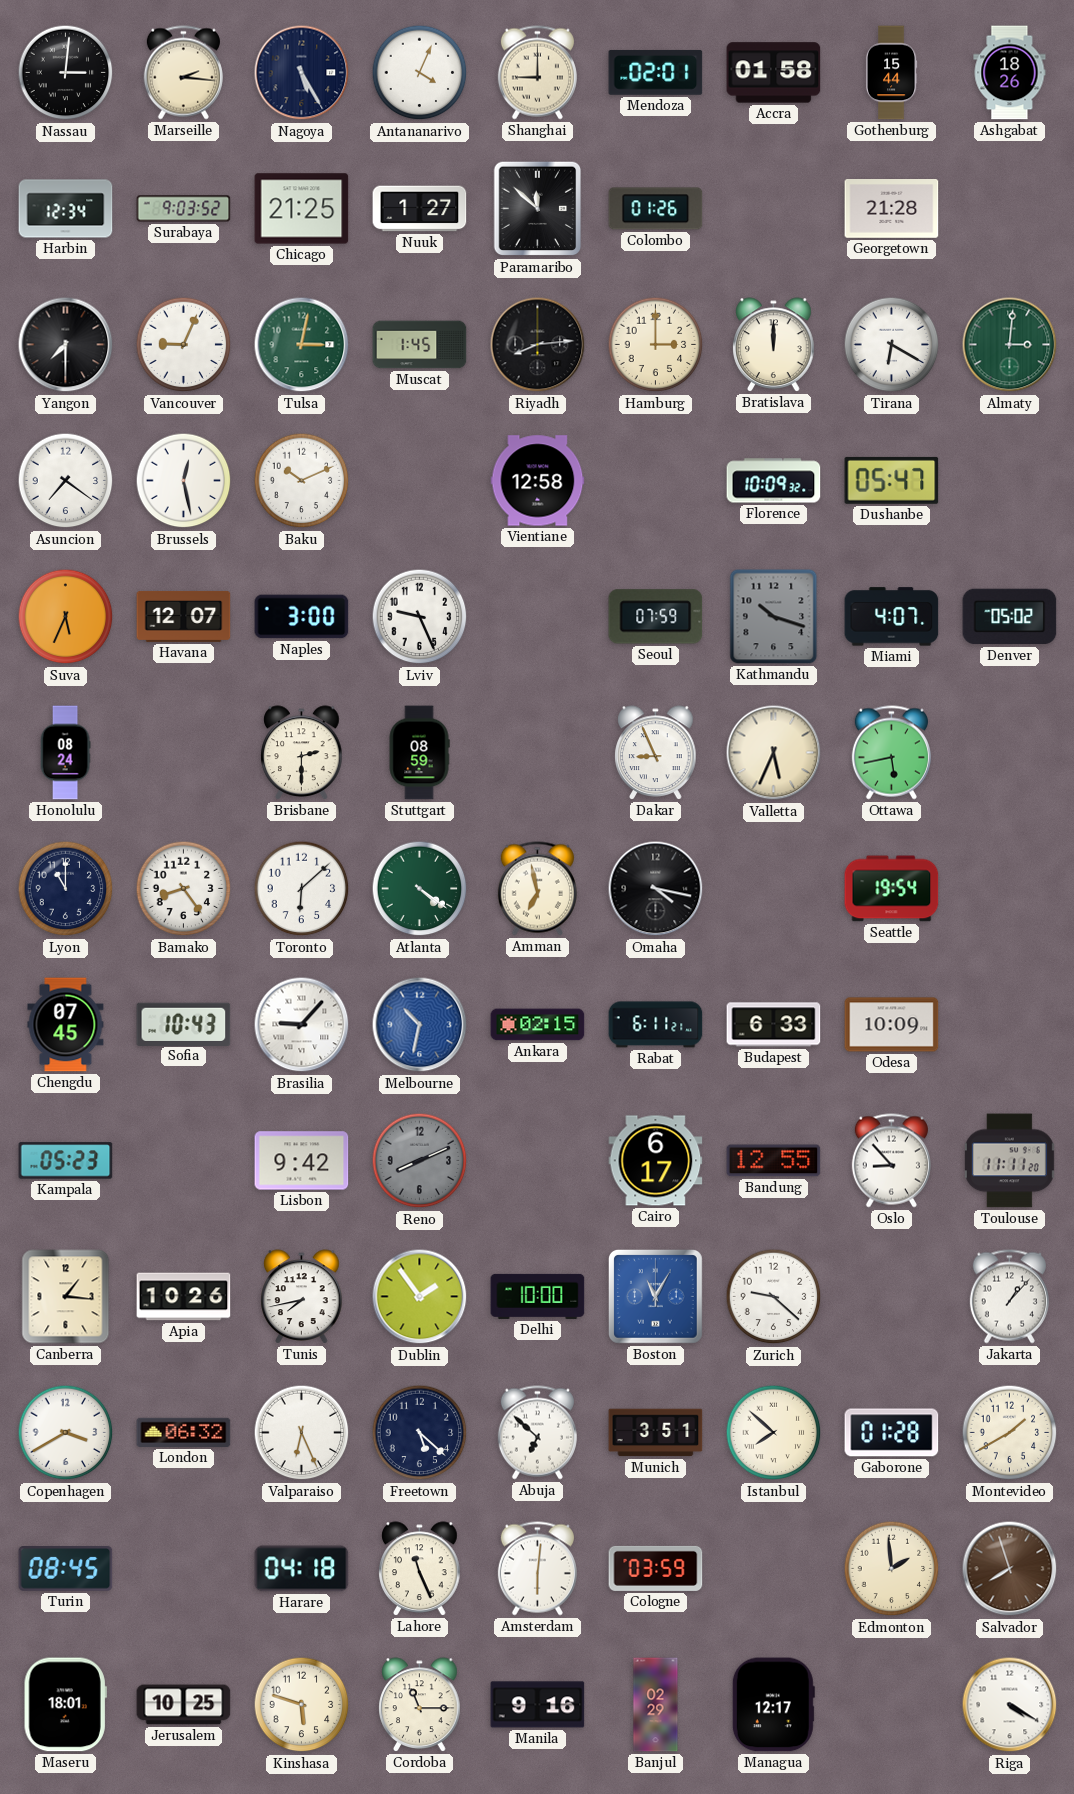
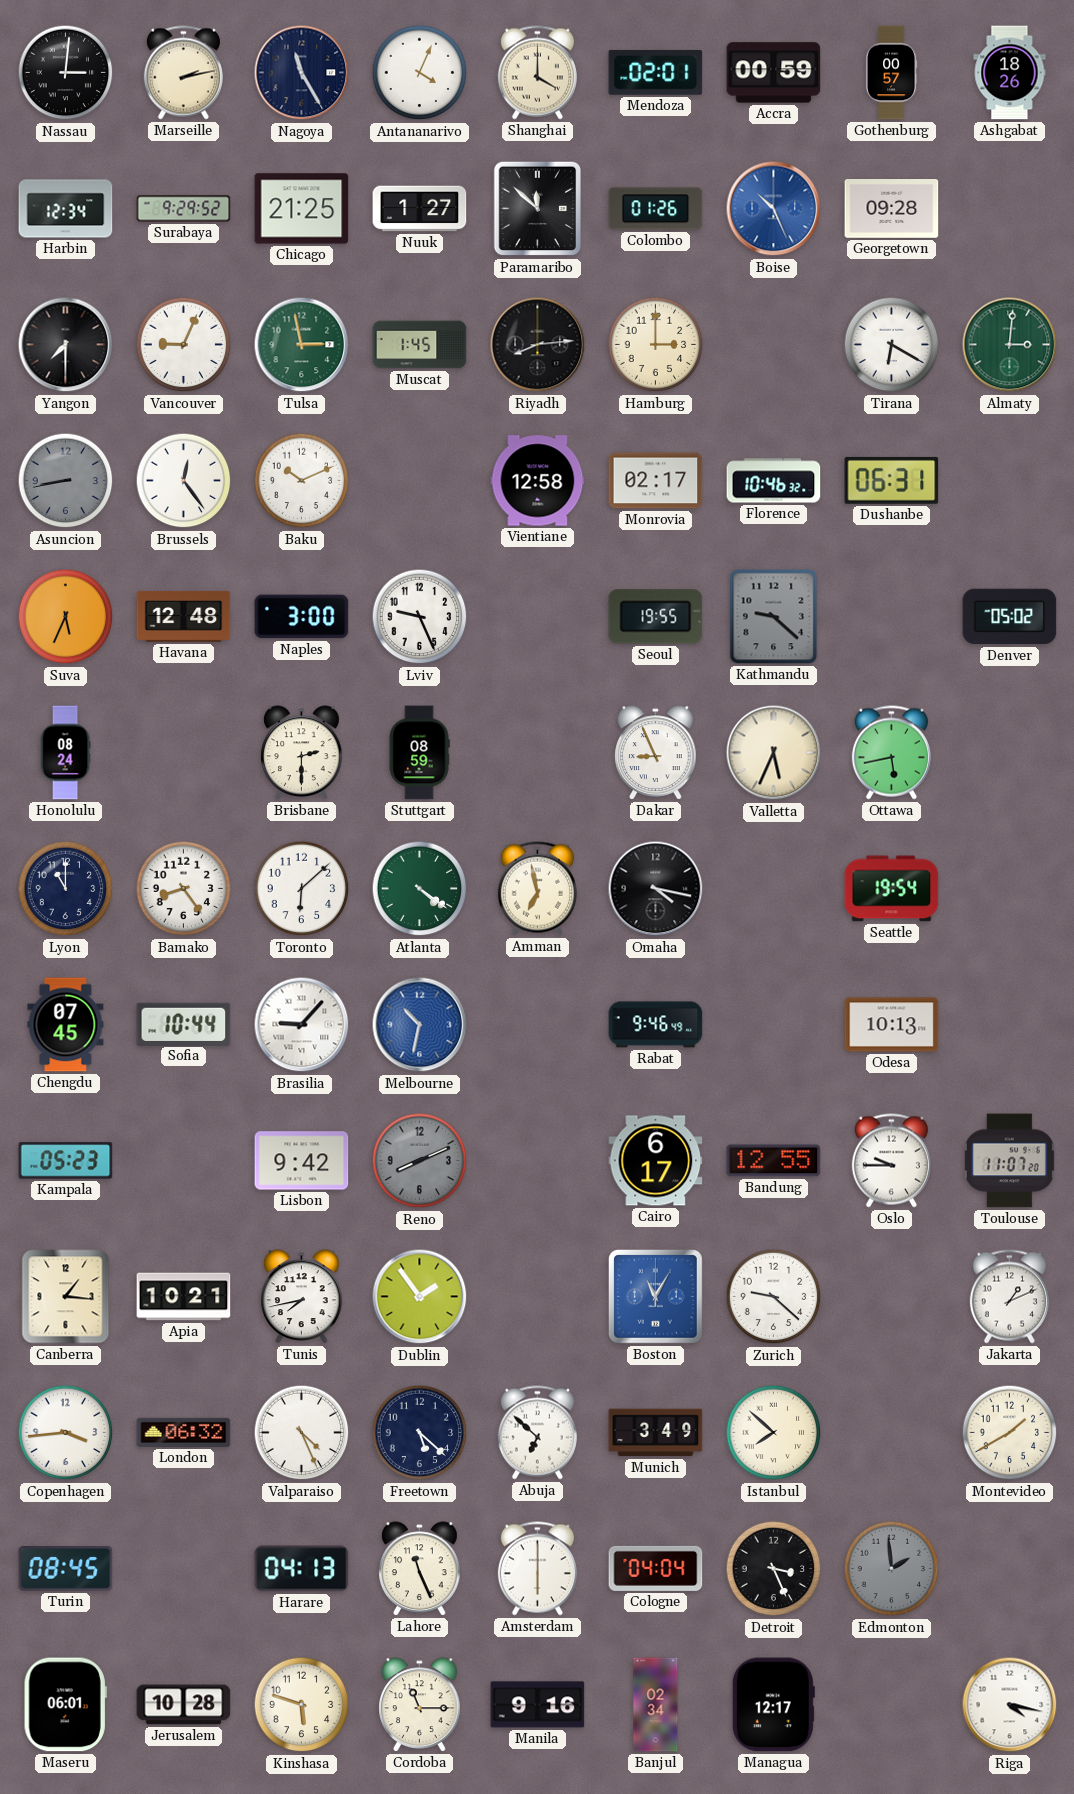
Marseille: 2:16 -> 2:13 (183, 73)
Nagoya: 5:25 -> 11:25 (302, 73)
Shanghai: 9:00 -> 4:00 (537, 73)
Accra: 01:58 -> 00:59 (774, 73)
Gothenburg: 15:44 -> 00:57 (891, 73)
Surabaya: 9:03 -> 9:29 (184, 209)
Boise: none -> 10:26 (774, 209)
Georgetown: 21:28 -> 09:28 (892, 209)
Tulsa: 3:02 -> 2:58 (302, 345)
Bratislava: 12:00 -> none (774, 345)
Asuncion: 7:21 -> 8:43 (66, 481)
Asuncion dial: white -> grey (66, 481)
Brussels: 12:28 -> 12:24 (184, 481)
Monrovia: none -> 02:17 (656, 481)
Florence: 10:09 -> 10:46 (774, 481)
Dushanbe: 05:47 -> 06:31 (892, 480)
Havana: 12:07 -> 12:48 (184, 616)
Seoul: 07:59 -> 19:55 (656, 617)
Kathmandu: 10:18 -> 9:22 (774, 617)
Miami: 4:07 -> none (892, 617)
Sofia: 10:43 -> 10:44 (184, 1024)
Ankara: 02:15 -> none (538, 1025)
Rabat: 6:11 -> 9:46 (656, 1025)
Budapest: 6:33 -> none (774, 1025)
Odesa: 10:09 -> 10:13 (892, 1025)
Oslo: 8:53 -> 9:45 (891, 1161)
Toulouse: 11:11 -> 11:07 (1009, 1161)
Apia: 10:26 -> 10:21 (184, 1297)
Delhi: 10:00 -> none (538, 1296)
Jakarta: 1:07 -> 1:11 (1009, 1297)
Copenhagen: 3:40 -> 3:44 (66, 1433)
Valparaiso: 6:26 -> 4:26 (302, 1433)
Munich: 3:51 -> 3:49 (656, 1433)
Gaborone: 01:28 -> none (892, 1433)
Harare: 04:18 -> 04:13 (302, 1569)
Amsterdam: 6:01 -> 6:00 (537, 1569)
Cologne: 03:59 -> 04:04 (656, 1568)
Detroit: none -> 3:26 (774, 1569)
Edmonton dial: cream -> grey (892, 1569)
Salvador: 7:57 -> none (1010, 1569)
Maseru: 18:01 -> 06:01 (65, 1705)
Jerusalem: 10:25 -> 10:28 (184, 1705)
Banjul: 02:29 -> 02:34 (656, 1705)
Riga: 4:20 -> 4:17 (1010, 1705)
